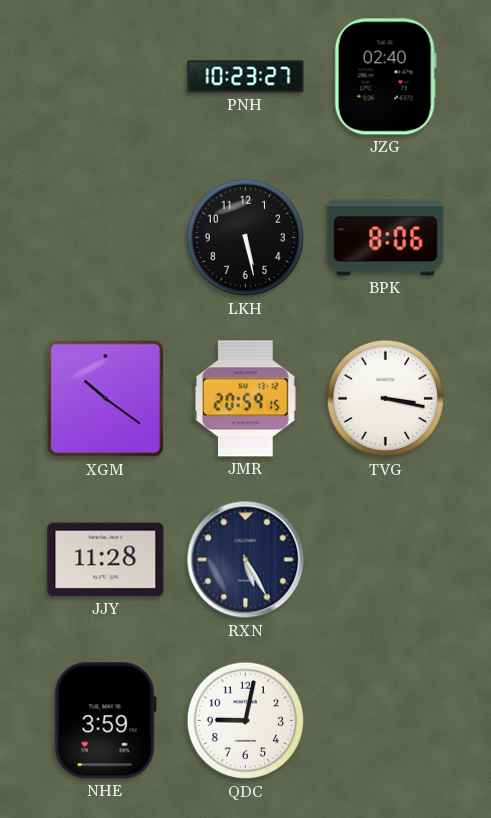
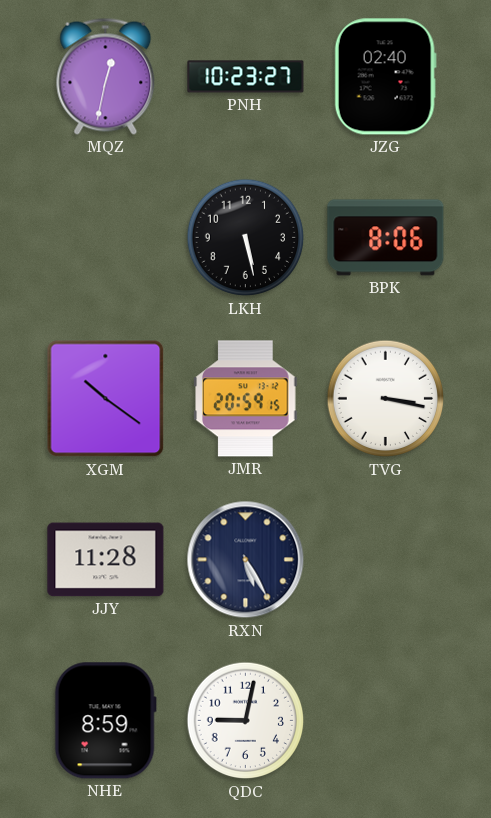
MQZ: none -> 12:32 (106, 76)
NHE: 3:59 -> 8:59 (105, 721)
